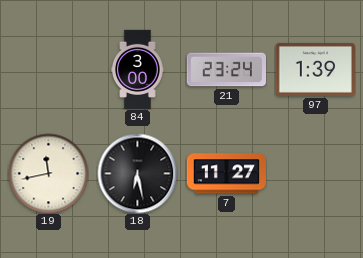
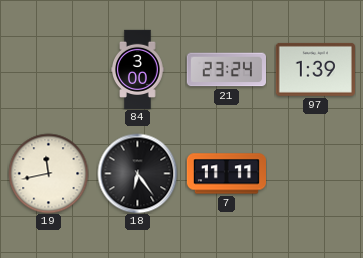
18: 6:28 -> 6:24 (137, 173)
7: 11:27 -> 11:11 (226, 174)
